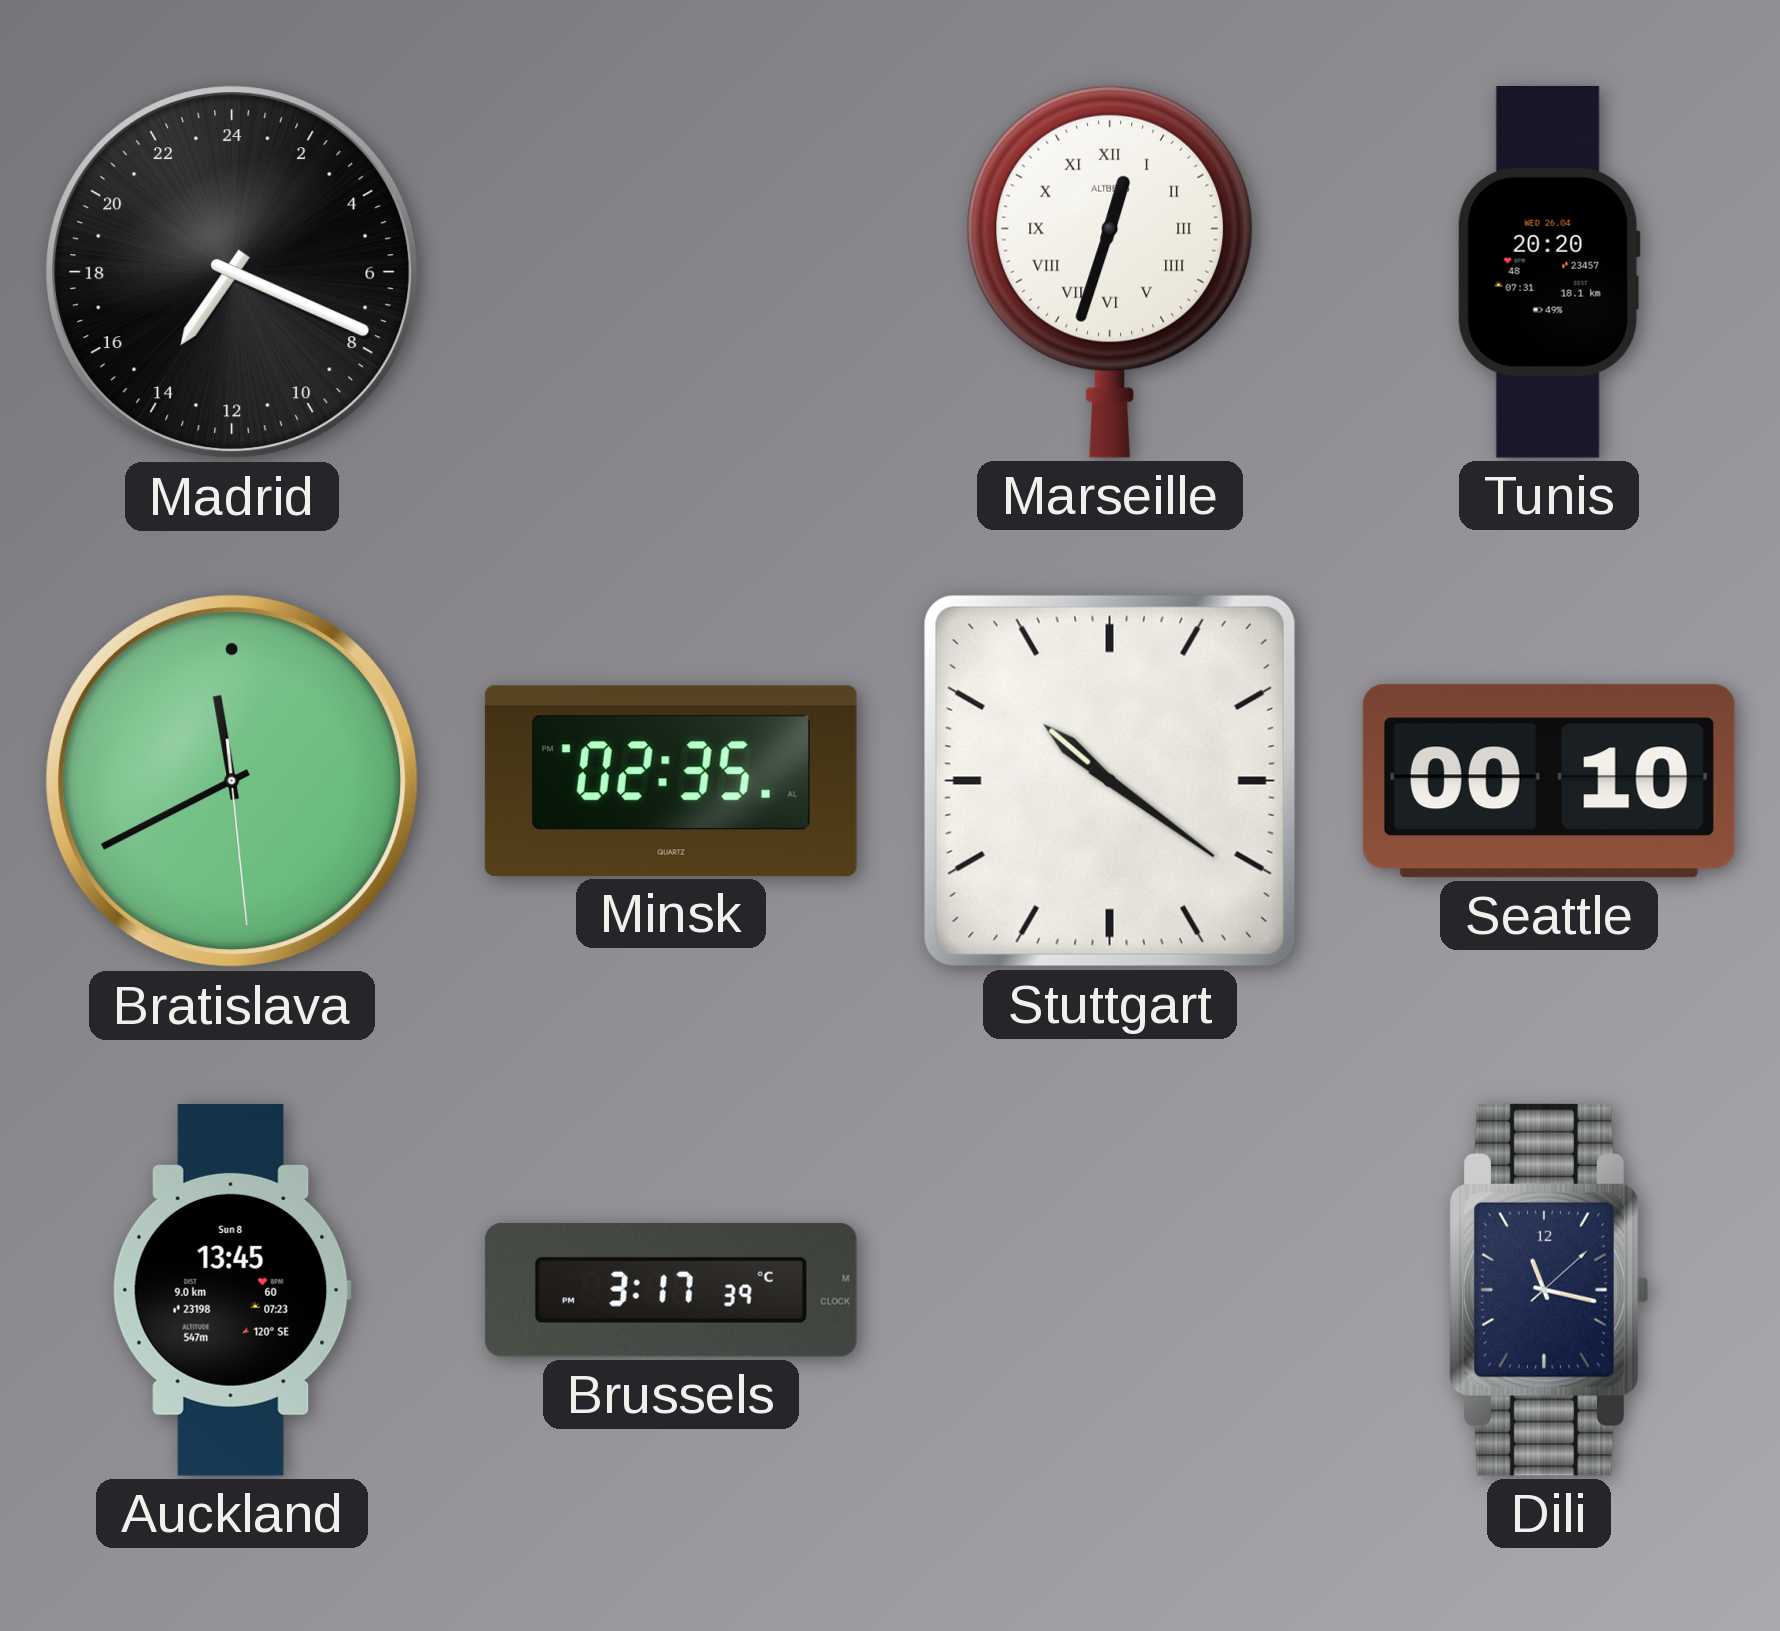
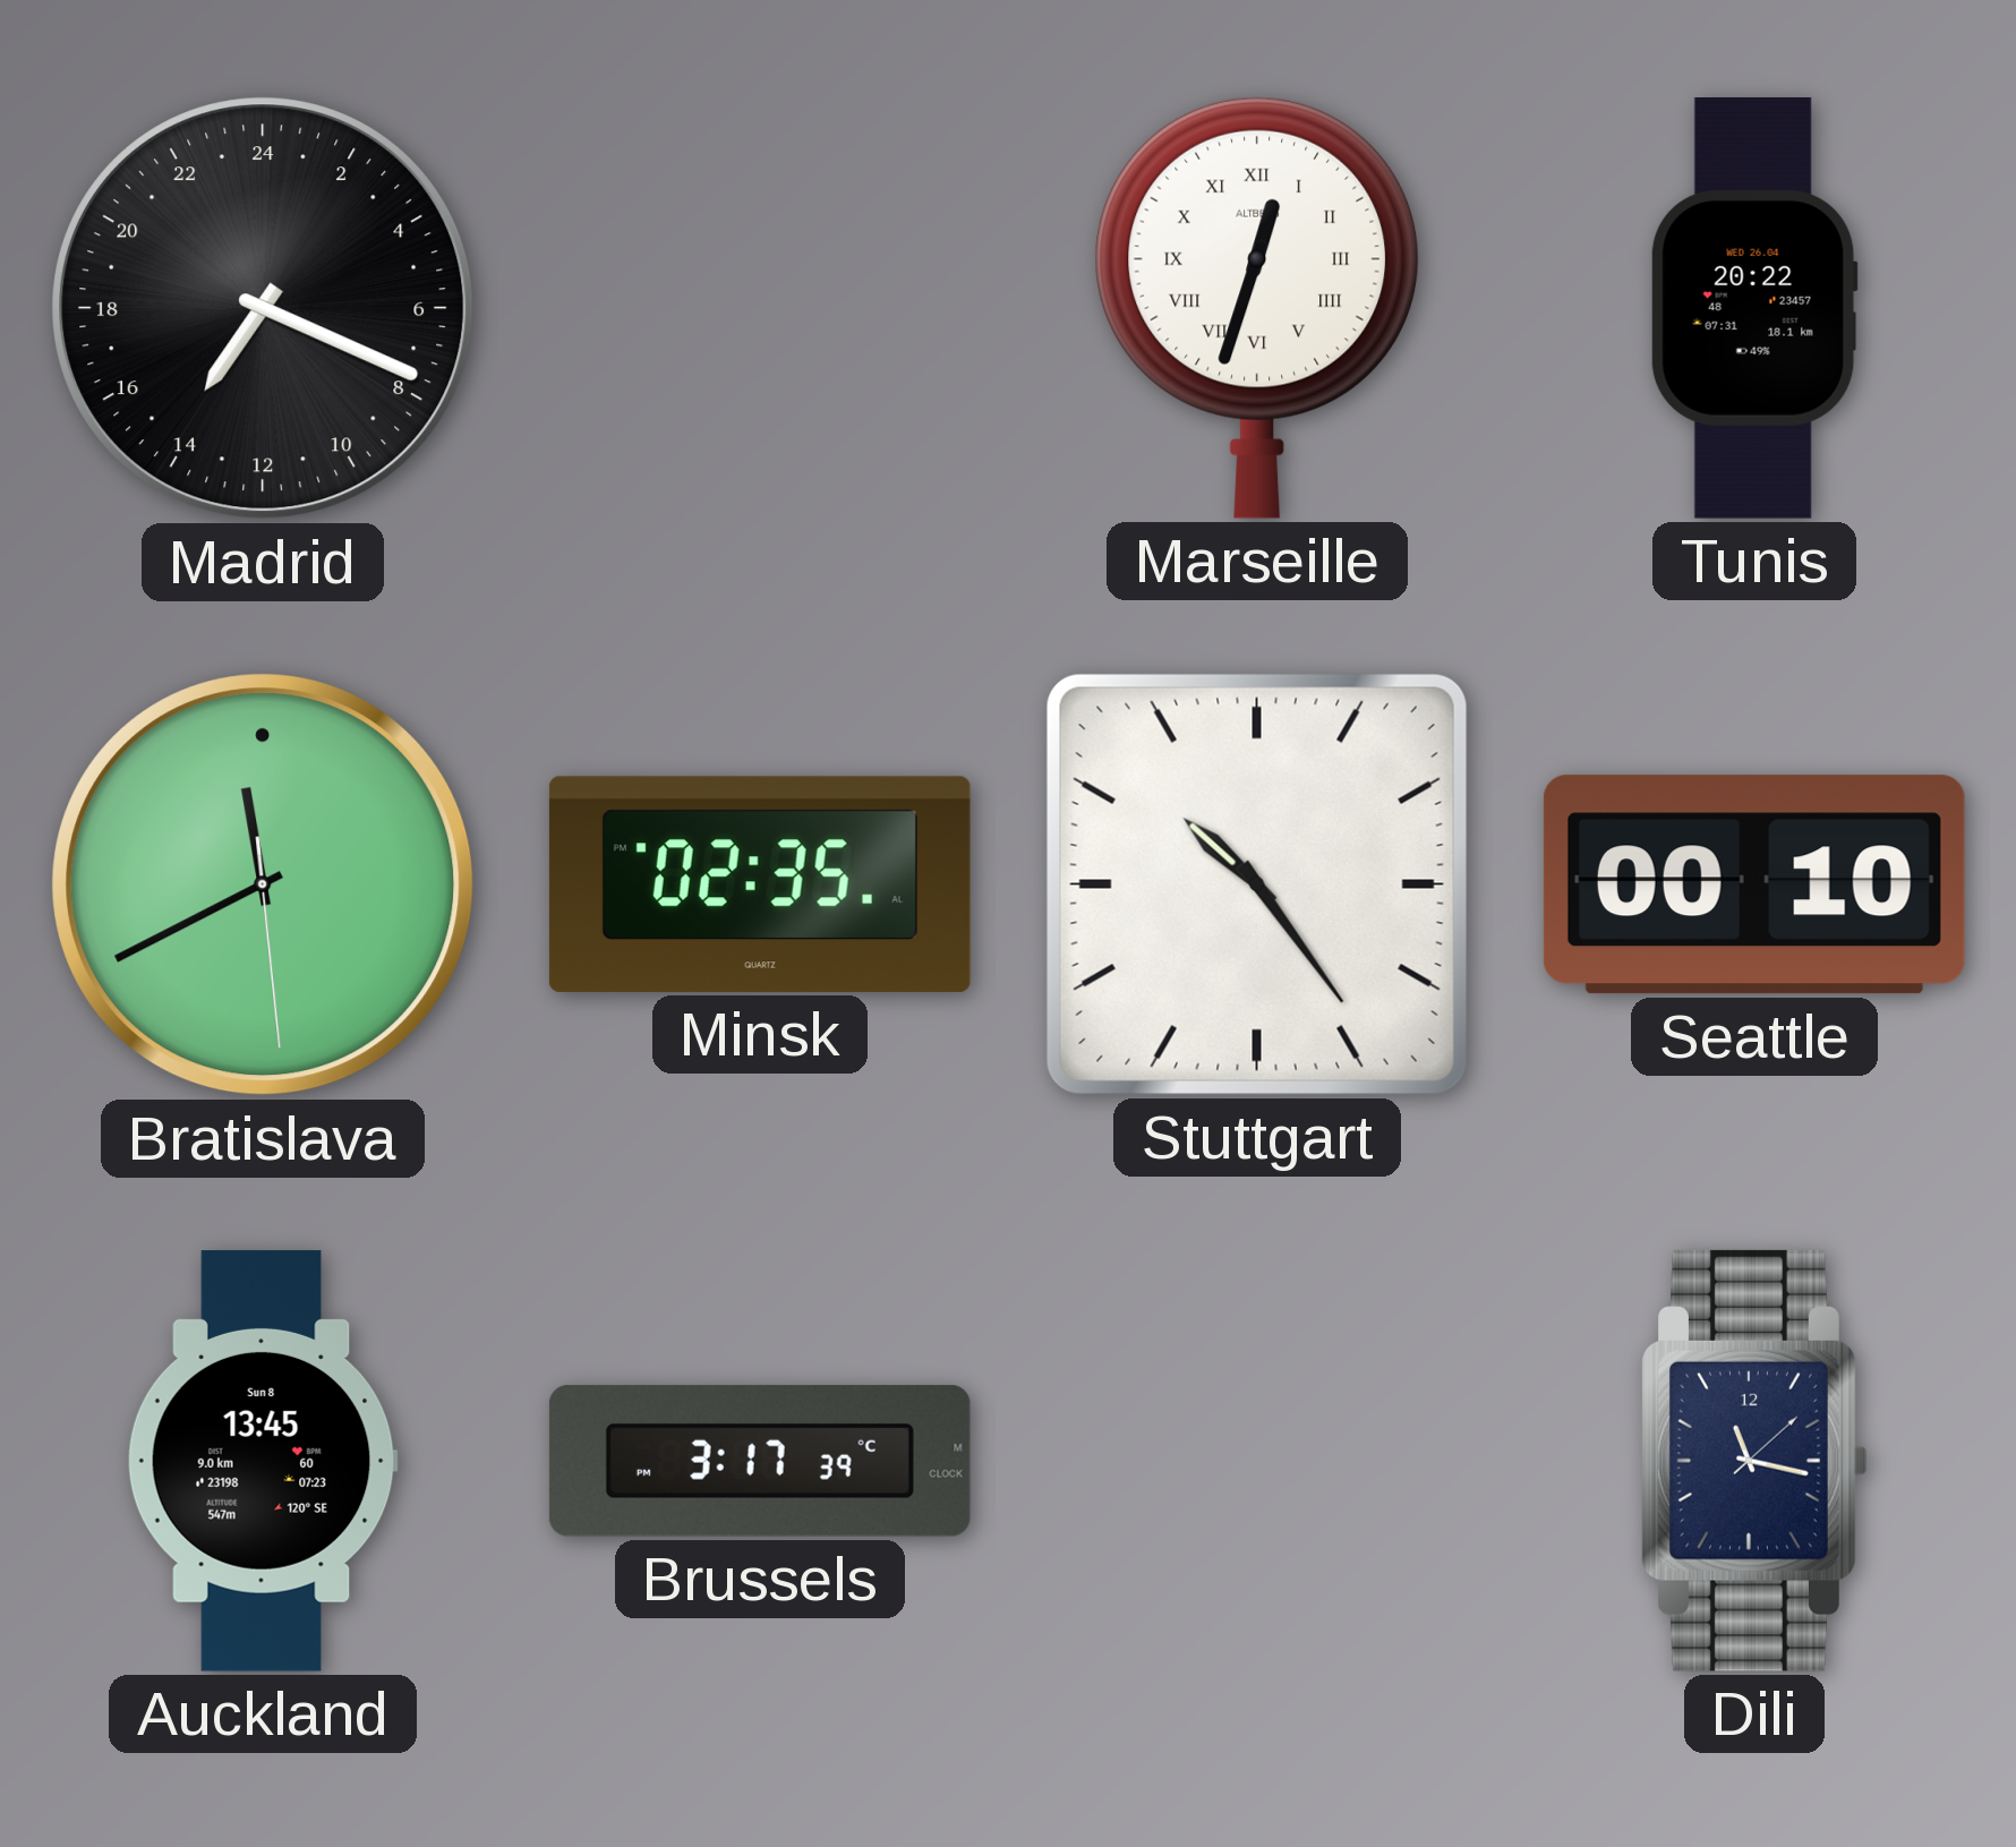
Tunis: 20:20 -> 20:22 (1754, 308)
Stuttgart: 10:21 -> 10:24 (1257, 884)
